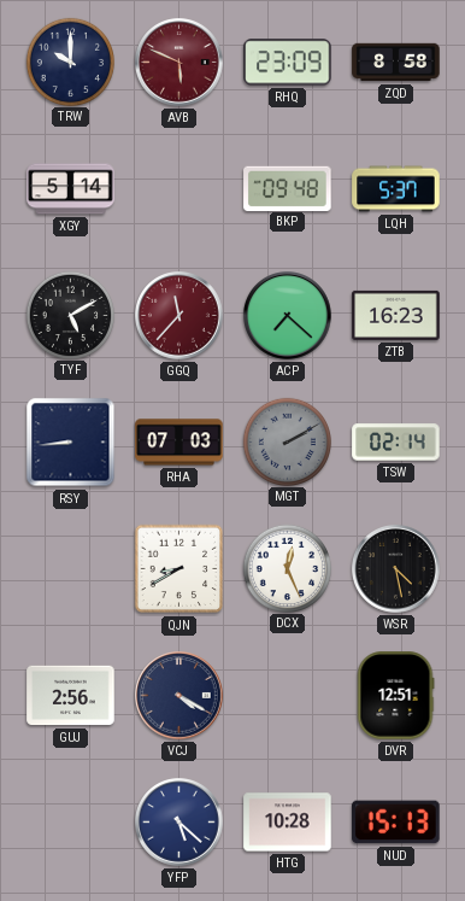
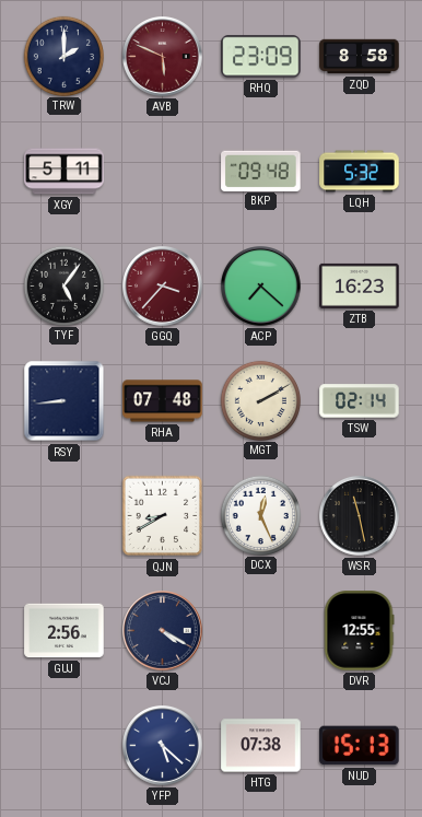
TRW: 10:00 -> 2:00 (63, 56)
XGY: 5:14 -> 5:11 (65, 172)
LQH: 5:37 -> 5:32 (360, 172)
TYF: 5:10 -> 5:06 (63, 285)
GGQ: 11:37 -> 3:37 (163, 287)
RHA: 07:03 -> 07:48 (163, 401)
MGT dial: grey -> cream (260, 400)
WSR: 4:28 -> 11:28 (360, 516)
DVR: 12:51 -> 12:55 (359, 631)
HTG: 10:28 -> 07:38 (261, 746)
